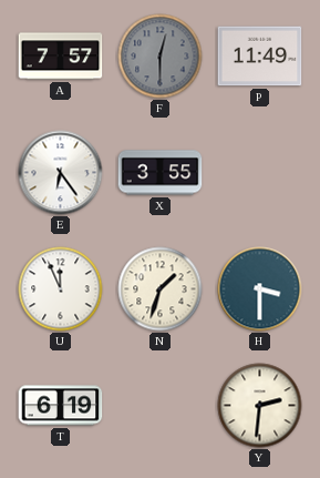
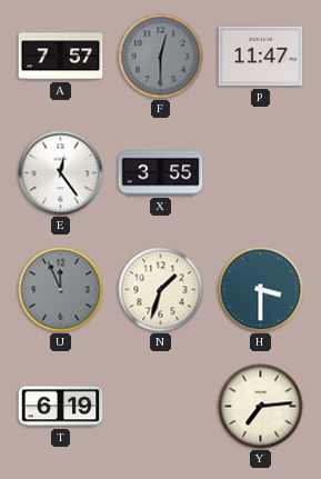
P: 11:49 -> 11:47 (261, 57)
E: 6:24 -> 12:24 (61, 173)
U dial: white -> grey (61, 290)
Y: 2:31 -> 7:14 (261, 407)
